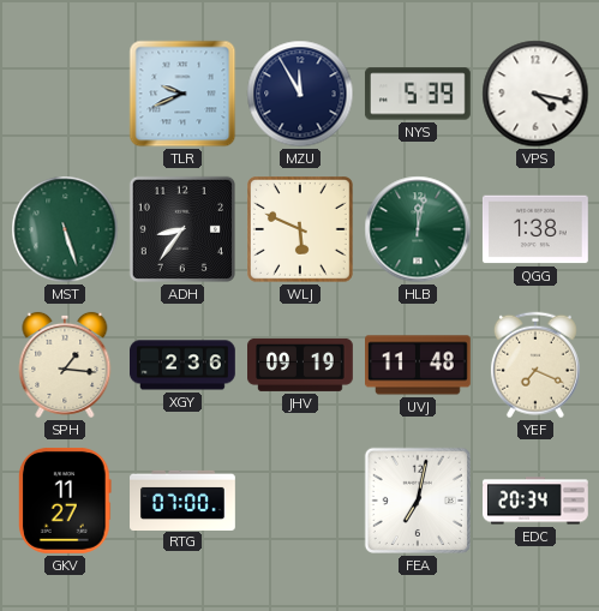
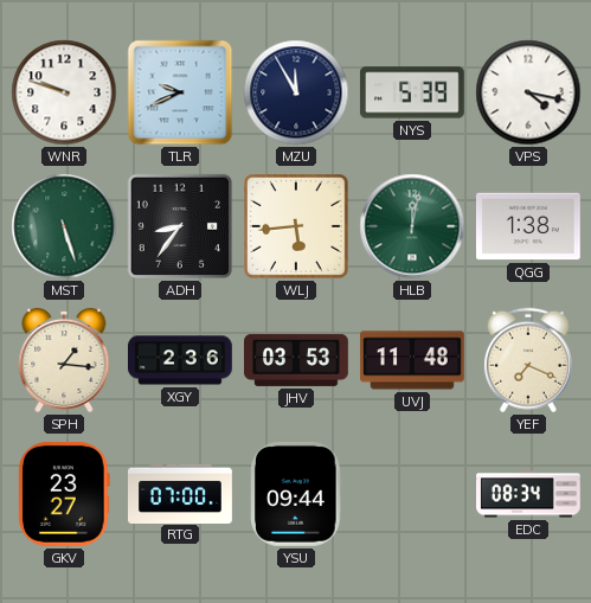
WNR: none -> 9:48 (64, 92)
WLJ: 5:49 -> 5:44 (297, 227)
JHV: 09:19 -> 03:53 (297, 360)
GKV: 11:27 -> 23:27 (64, 494)
YSU: none -> 09:44 (296, 494)
FEA: 7:02 -> none (418, 501)
EDC: 20:34 -> 08:34 (529, 494)
